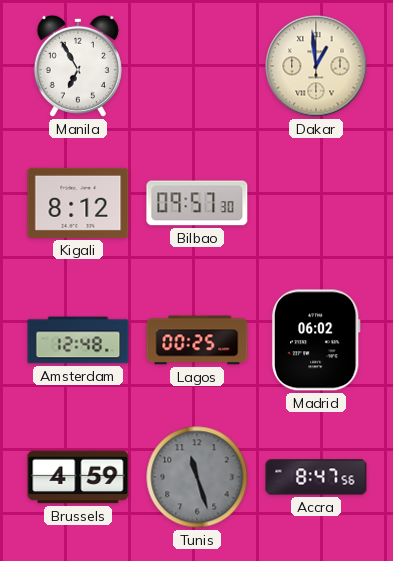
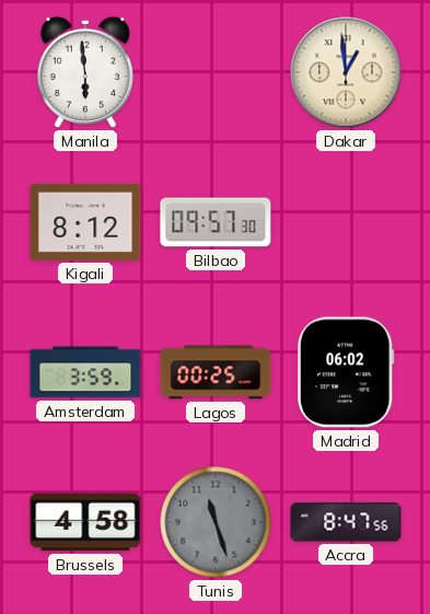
Manila: 6:55 -> 5:59 (85, 72)
Amsterdam: 12:48 -> 3:59 (85, 372)
Brussels: 4:59 -> 4:58 (85, 522)
